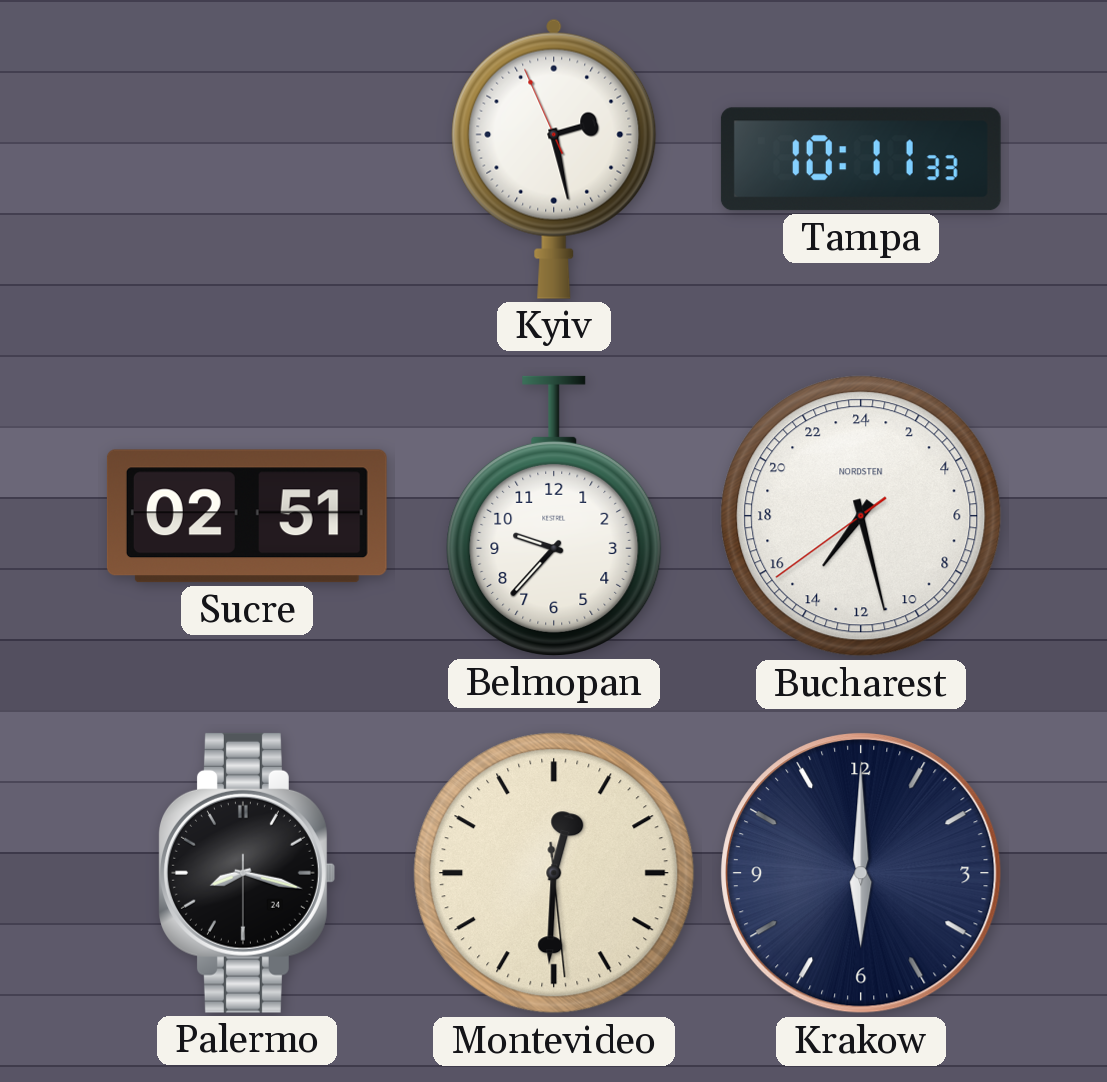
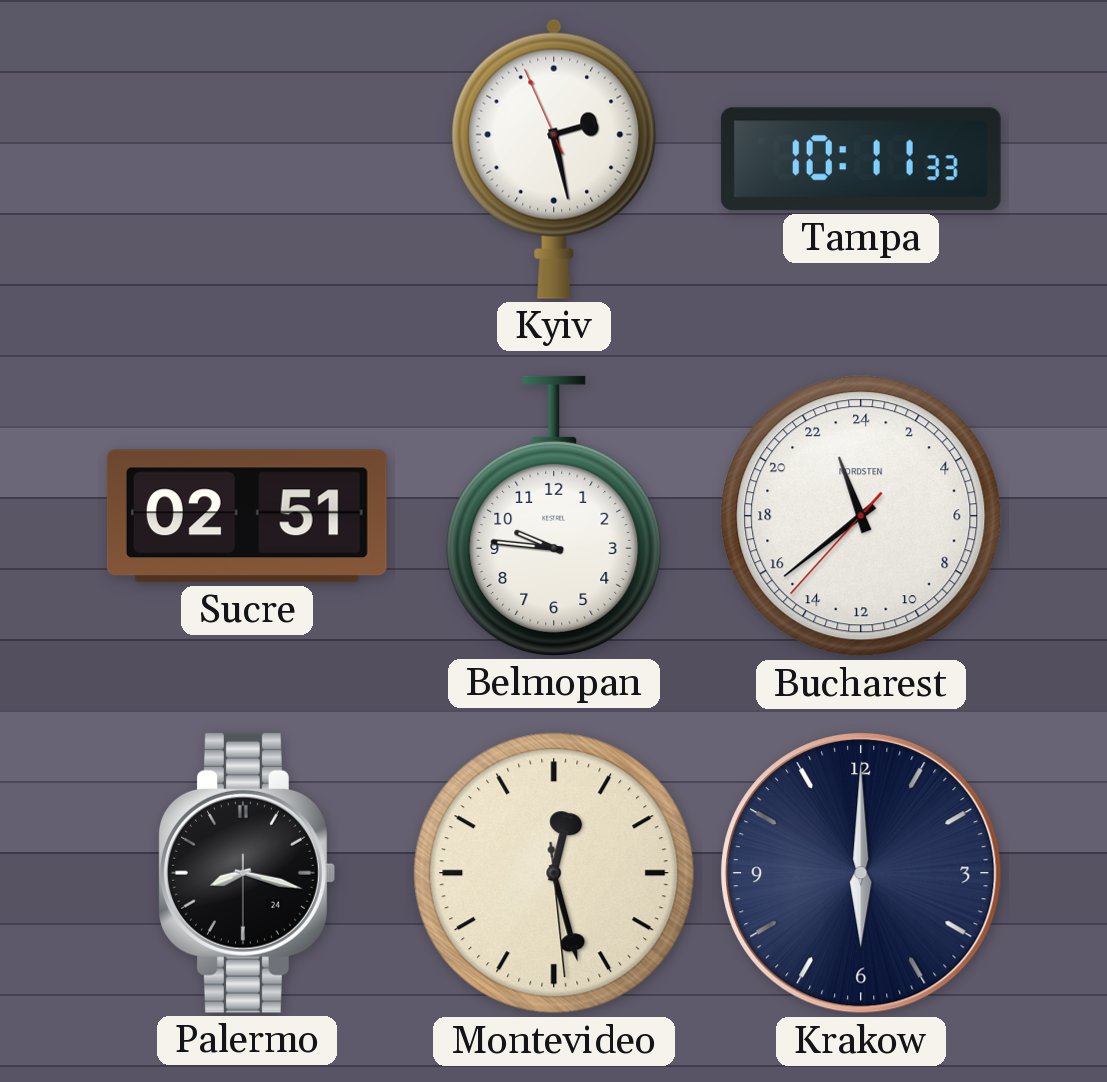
Belmopan: 9:37 -> 9:46 (554, 516)
Bucharest: 14:27 -> 22:38 (861, 516)
Montevideo: 12:30 -> 12:27 (554, 873)
